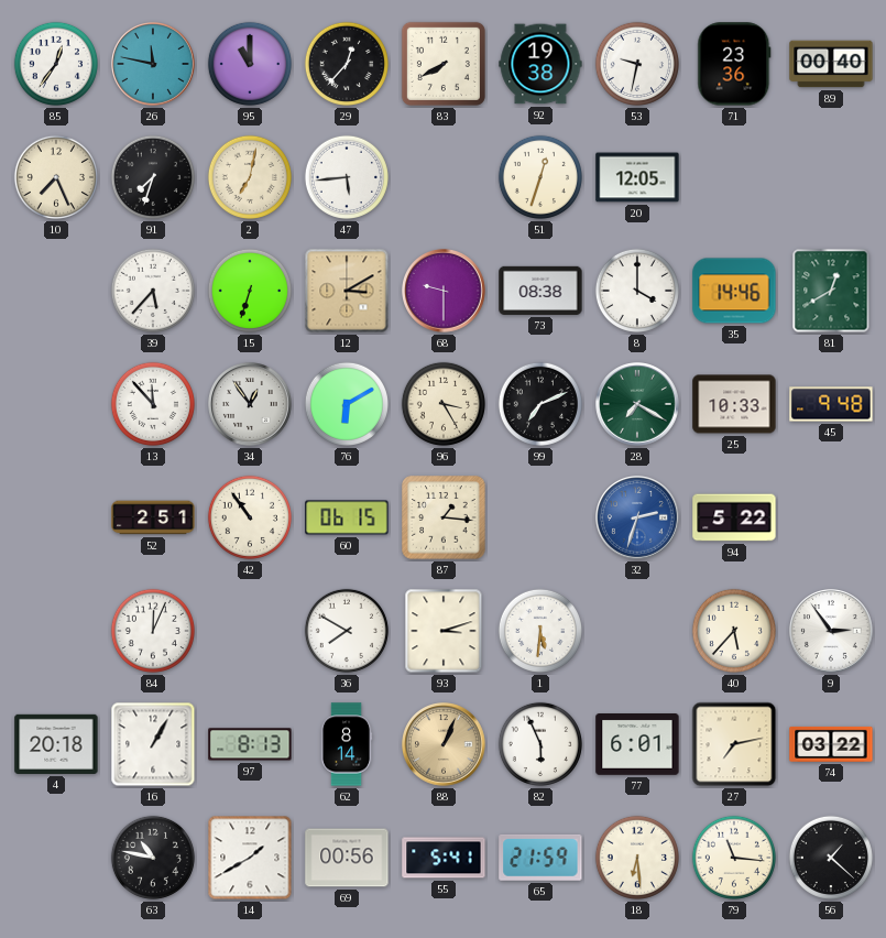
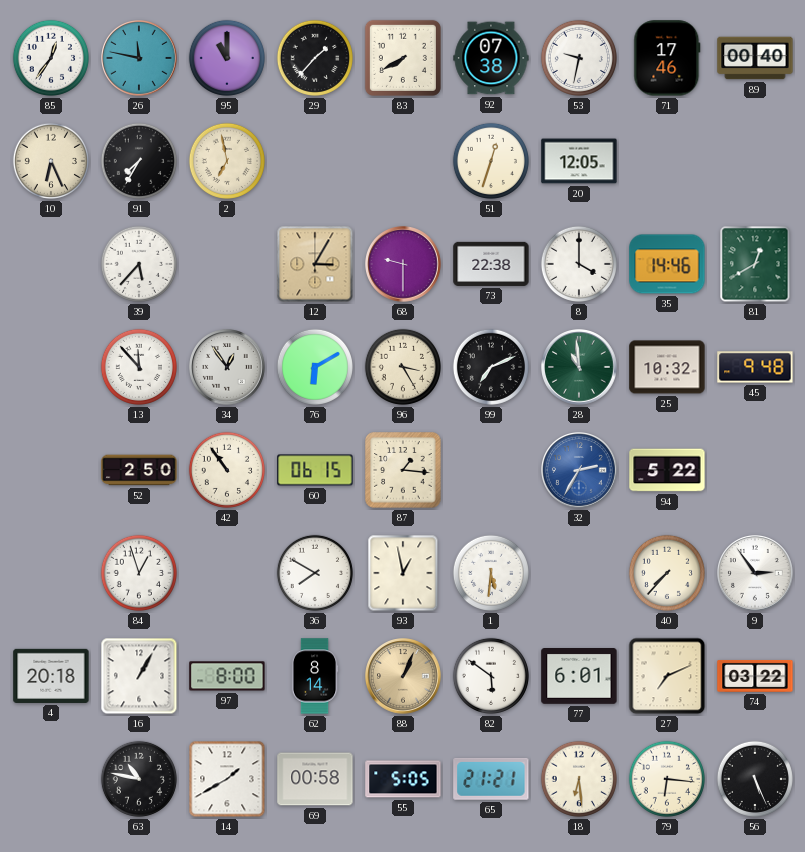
29: 12:37 -> 1:37 (315, 58)
92: 19:38 -> 07:38 (491, 58)
71: 23:36 -> 17:46 (667, 58)
10: 7:26 -> 6:26 (51, 161)
91: 7:33 -> 7:35 (139, 161)
2: 7:02 -> 6:58 (227, 161)
47: 5:44 -> none (347, 177)
15: 6:33 -> none (250, 291)
12: 3:10 -> 3:05 (315, 264)
73: 08:38 -> 22:38 (491, 264)
28: 7:20 -> 10:59 (580, 368)
25: 10:33 -> 10:32 (667, 367)
52: 2:51 -> 2:50 (139, 470)
32: 2:33 -> 2:35 (580, 471)
84: 12:04 -> 12:57 (139, 573)
93: 3:12 -> 12:58 (403, 573)
40: 5:37 -> 7:37 (667, 573)
97: 8:13 -> 8:00 (227, 676)
82: 5:56 -> 5:51 (491, 676)
27: 7:13 -> 7:11 (667, 676)
69: 00:56 -> 00:58 (315, 779)
55: 5:41 -> 5:05 (403, 779)
65: 21:59 -> 21:21 (491, 779)
79: 11:16 -> 6:16 (667, 779)
56: 1:22 -> 5:26 (755, 779)
